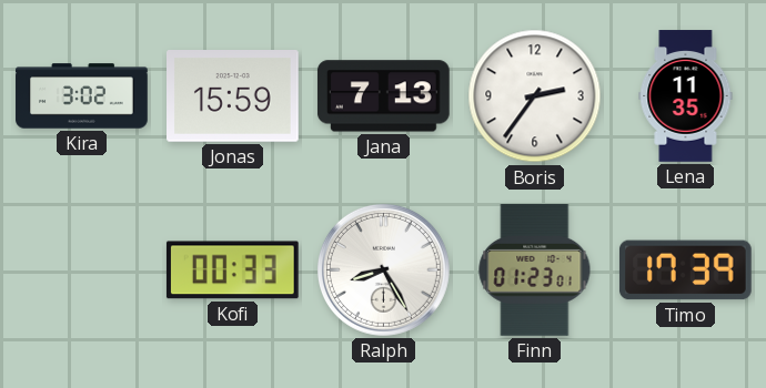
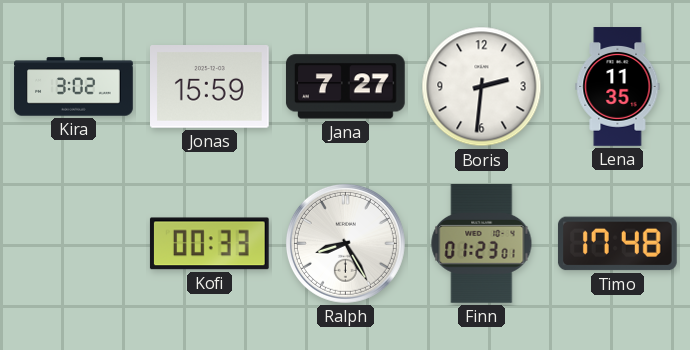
Jana: 7:13 -> 7:27 (345, 87)
Boris: 2:36 -> 2:31 (482, 87)
Timo: 17:39 -> 17:48 (617, 244)
